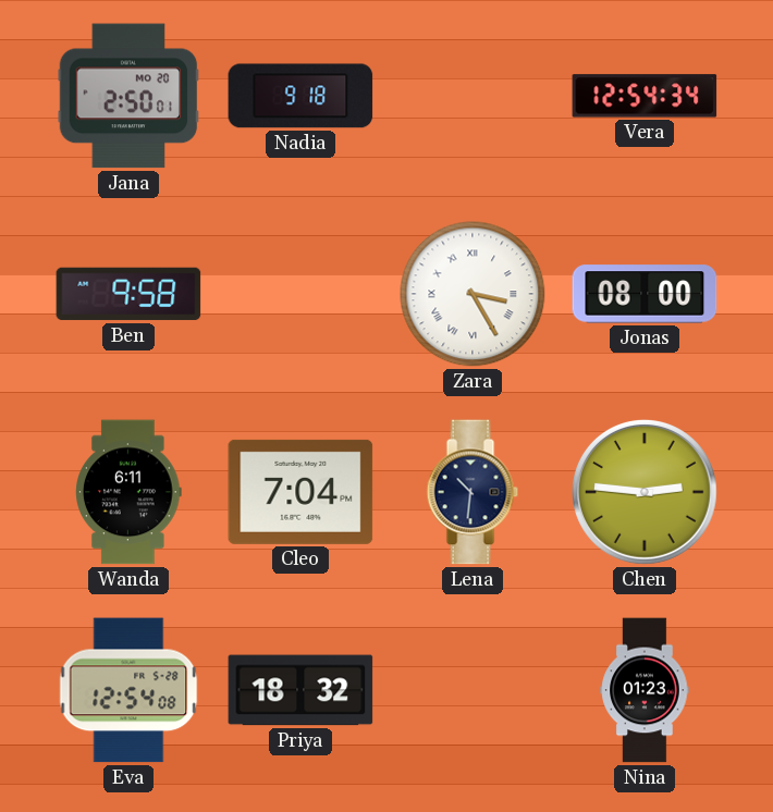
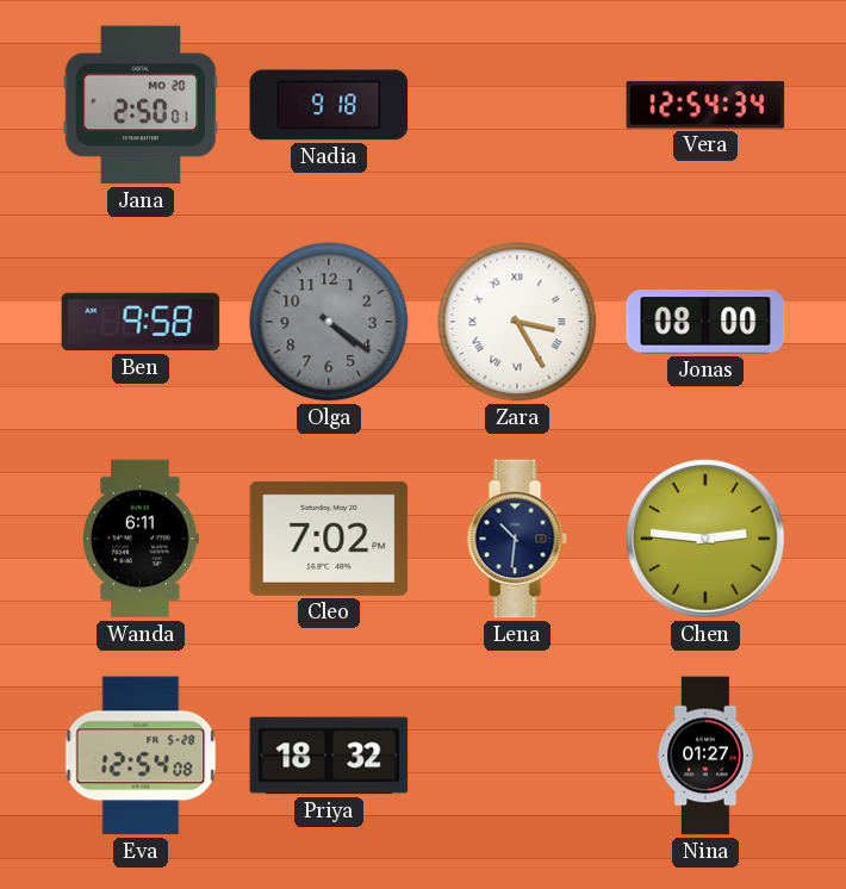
Olga: none -> 4:21 (329, 322)
Cleo: 7:04 -> 7:02 (329, 539)
Nina: 01:23 -> 01:27 (705, 756)
